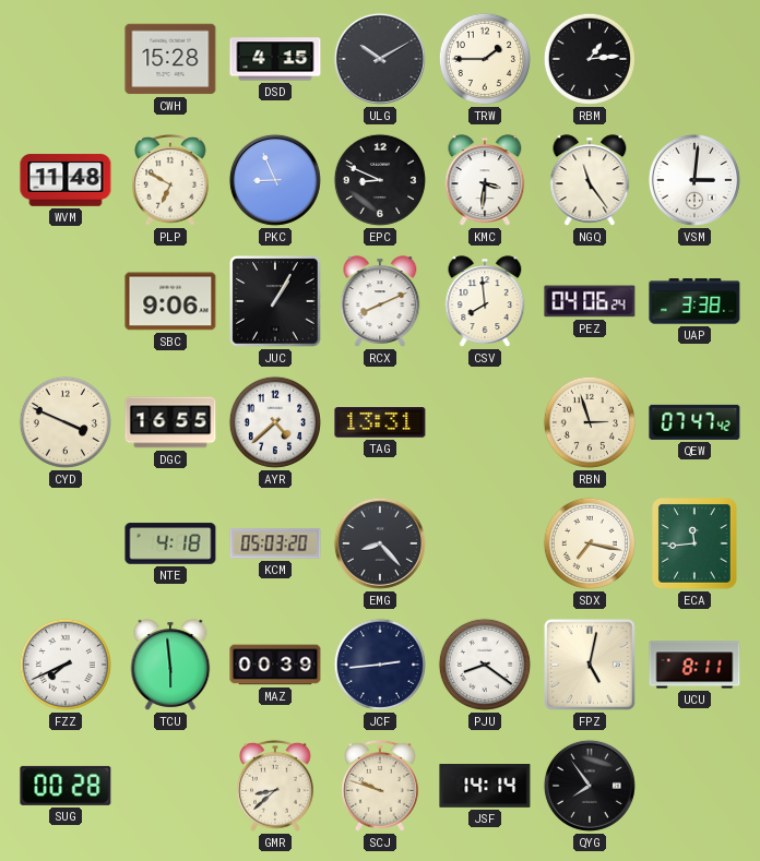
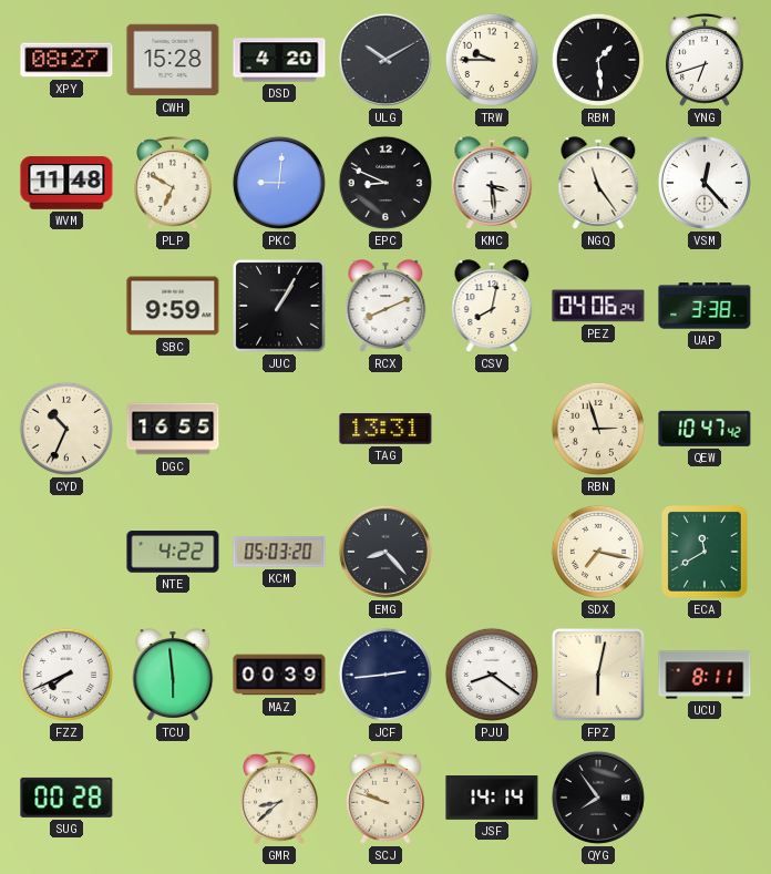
XPY: none -> 08:27 (66, 60)
DSD: 4:15 -> 4:20 (279, 60)
TRW: 1:45 -> 9:45 (492, 60)
RBM: 1:14 -> 1:29 (598, 60)
YNG: none -> 6:42 (706, 60)
PKC: 8:56 -> 9:01 (279, 183)
KMC: 3:31 -> 3:29 (492, 183)
VSM: 3:01 -> 12:23 (705, 183)
SBC: 9:06 -> 9:59 (173, 306)
CSV: 7:59 -> 8:02 (492, 306)
CYD: 3:49 -> 10:34 (66, 429)
AYR: 4:38 -> none (275, 422)
QEW: 07:47 -> 10:47 (705, 429)
NTE: 4:18 -> 4:22 (173, 552)
ECA: 11:44 -> 11:40 (705, 552)
FPZ: 5:02 -> 6:02 (598, 675)
